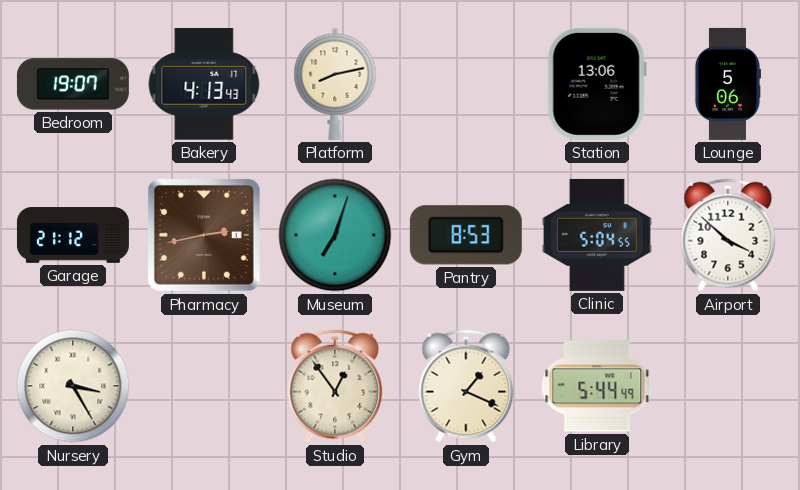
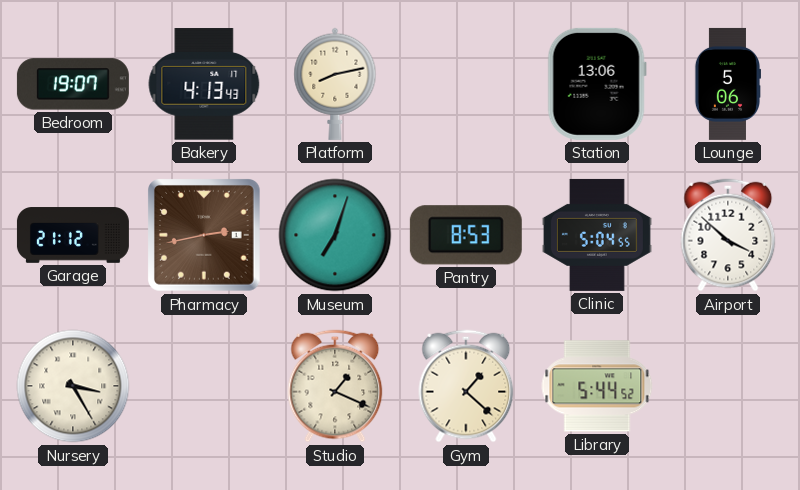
Studio: 12:54 -> 1:19 (335, 386)
Gym: 1:19 -> 1:22 (466, 386)
Library: 5:44:49 -> 5:44:52 (597, 386)
